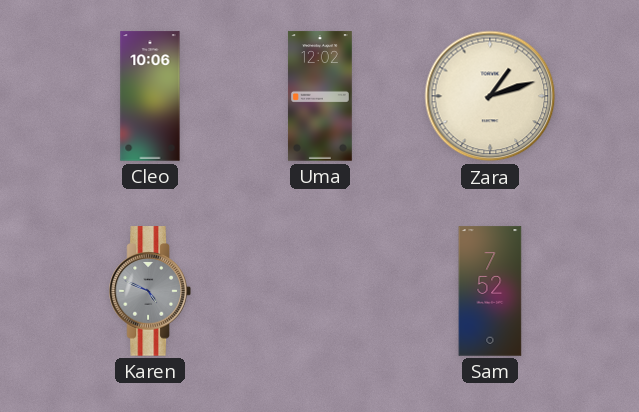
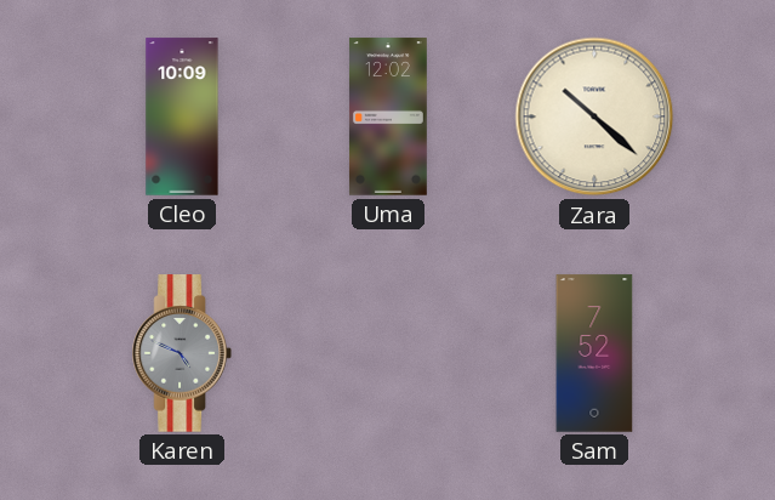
Cleo: 10:06 -> 10:09 (182, 117)
Zara: 1:12 -> 10:22 (594, 117)
